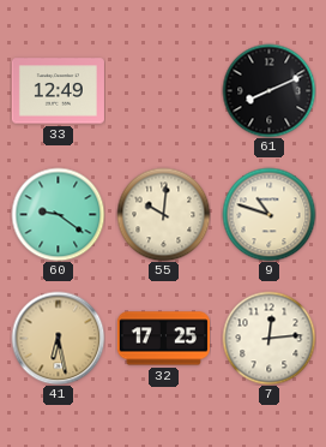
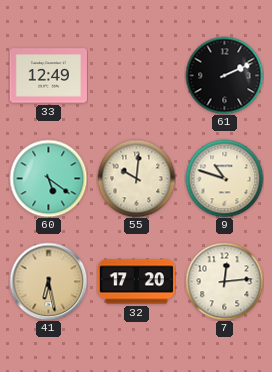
61: 8:11 -> 2:11 (224, 75)
60: 9:21 -> 5:21 (48, 178)
32: 17:25 -> 17:20 (136, 282)
